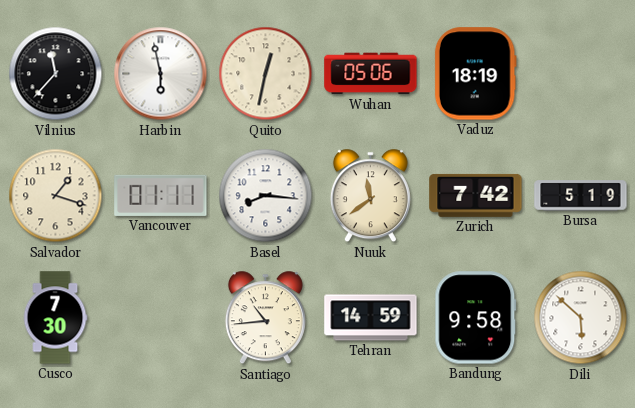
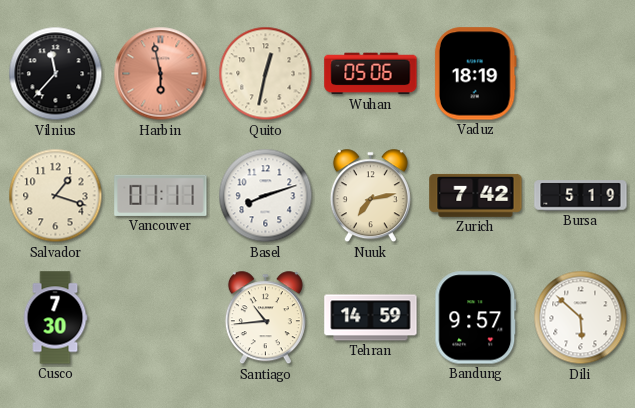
Harbin dial: white -> salmon (161, 74)
Basel: 8:16 -> 8:12 (266, 196)
Nuuk: 11:39 -> 7:13 (370, 196)
Bandung: 9:58 -> 9:57 (476, 318)
